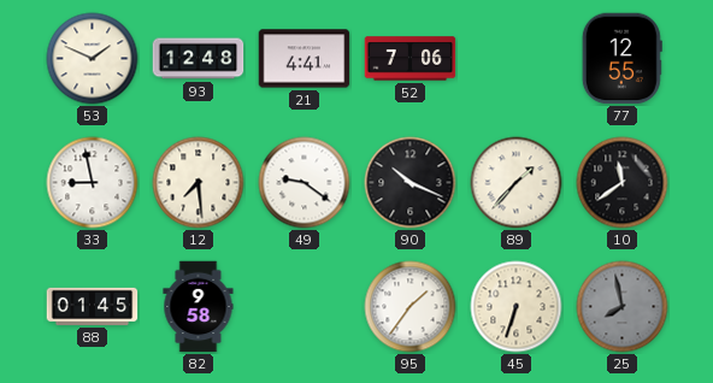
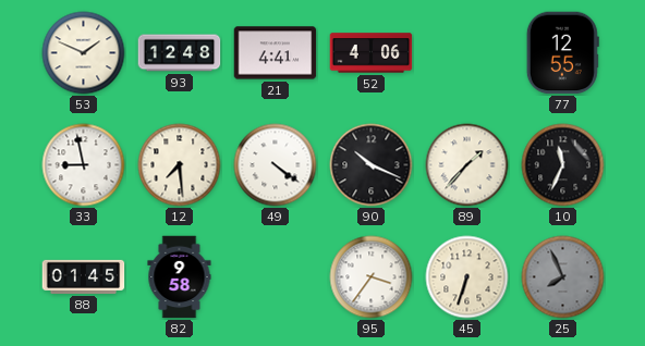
52: 7:06 -> 4:06 (372, 53)
49: 9:21 -> 4:21 (276, 165)
10: 11:39 -> 11:34 (563, 165)
95: 1:36 -> 3:36 (372, 277)
25: 7:58 -> 7:56 (563, 277)
